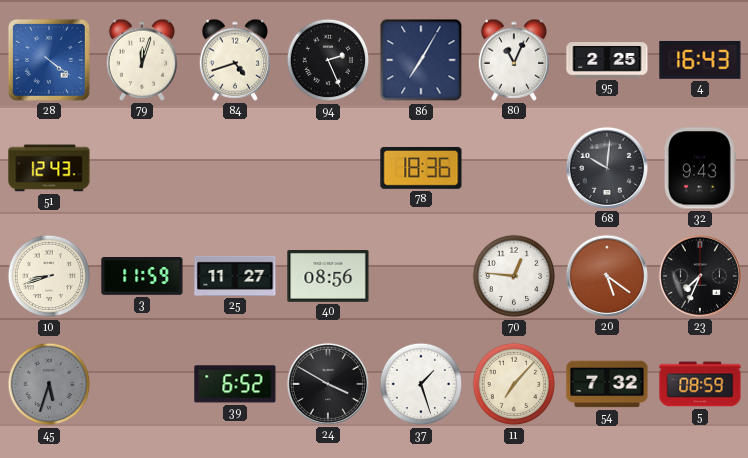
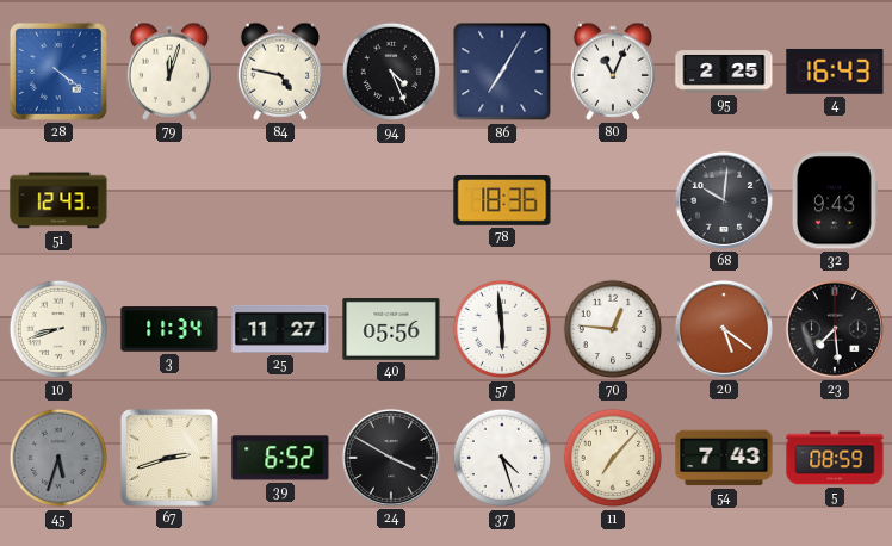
84: 4:42 -> 4:47 (279, 72)
94: 2:26 -> 4:26 (391, 72)
3: 11:59 -> 11:34 (169, 330)
40: 08:56 -> 05:56 (391, 330)
57: none -> 5:59 (502, 329)
23: 7:34 -> 7:29 (835, 329)
67: none -> 2:42 (169, 458)
37: 1:27 -> 4:27 (502, 458)
54: 7:32 -> 7:43 (724, 458)
